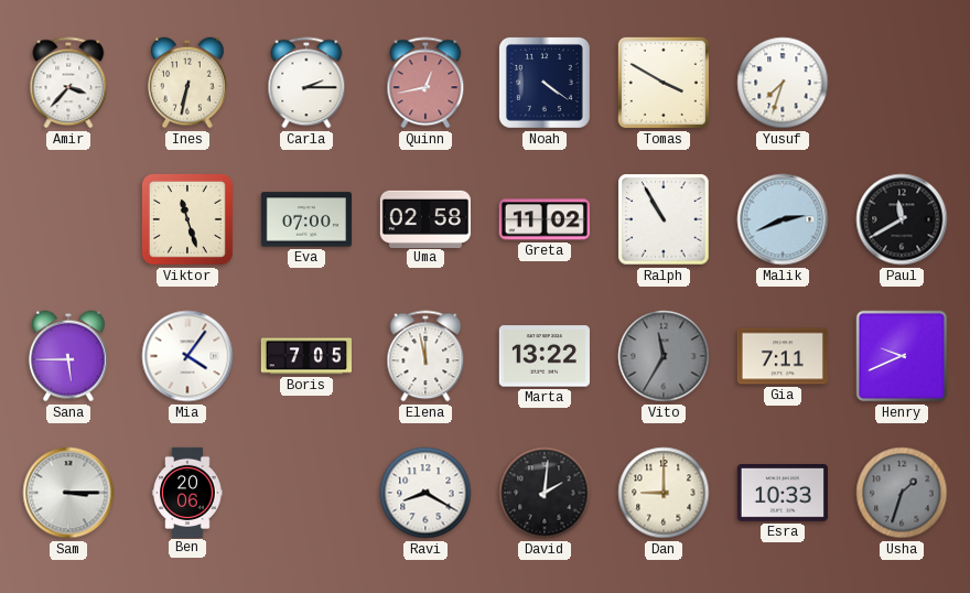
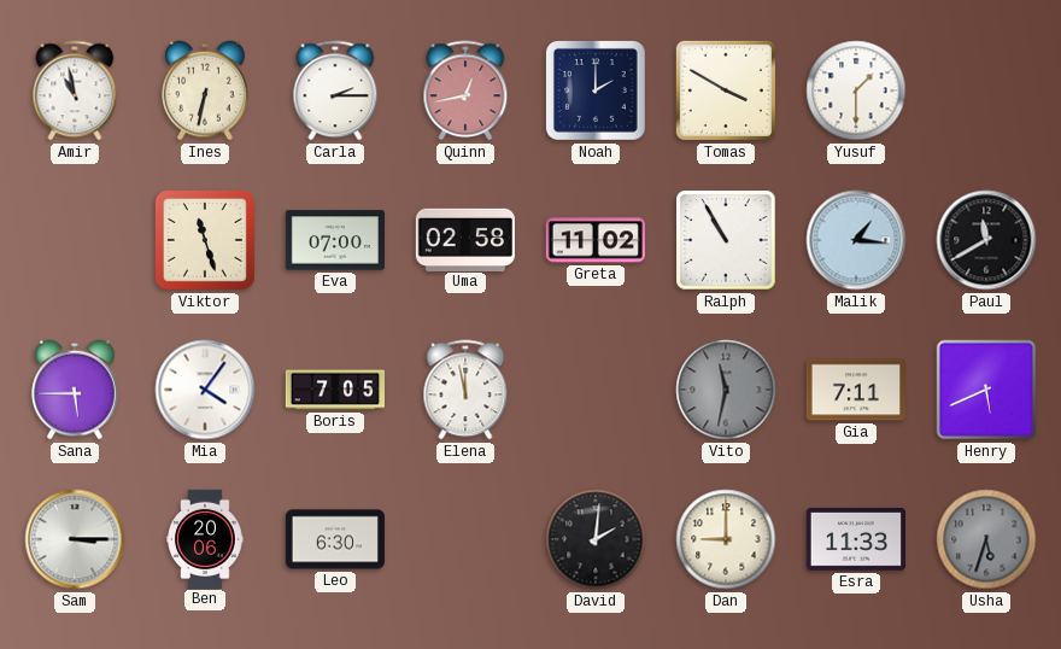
Amir: 3:37 -> 10:58 (75, 90)
Noah: 4:21 -> 2:00 (596, 90)
Yusuf: 7:33 -> 1:30 (856, 90)
Malik: 2:41 -> 1:16 (856, 240)
Marta: 13:22 -> none (545, 356)
Vito: 11:35 -> 11:32 (726, 390)
Henry: 9:41 -> 5:41 (986, 390)
Leo: none -> 6:30 (335, 539)
Ravi: 8:20 -> none (425, 493)
Esra: 10:33 -> 11:33 (856, 540)
Usha: 1:33 -> 5:33 (986, 539)
